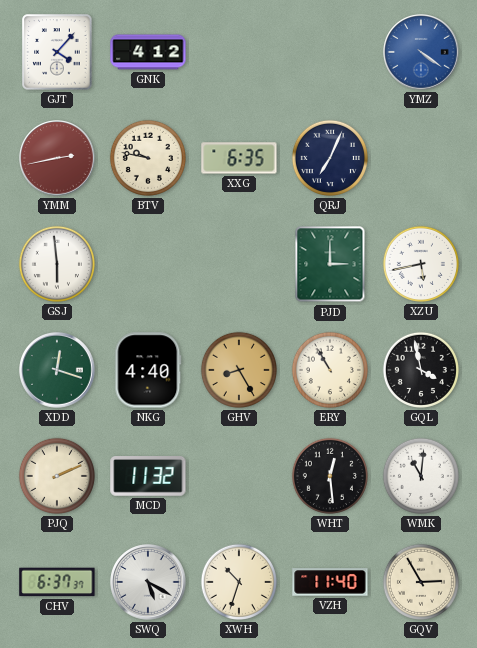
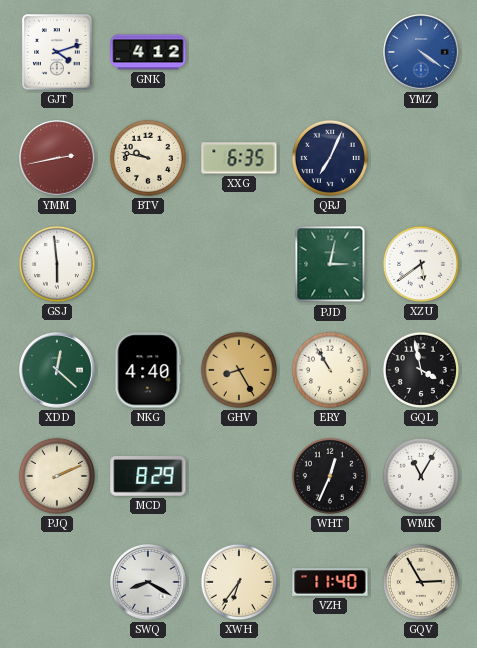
GJT: 4:07 -> 4:12 (57, 52)
PJD: 3:00 -> 3:02 (330, 264)
XZU: 5:43 -> 5:39 (421, 264)
XDD: 12:18 -> 12:22 (57, 370)
MCD: 11:32 -> 8:29 (148, 477)
WHT: 12:29 -> 12:34 (330, 476)
WMK: 11:01 -> 11:05 (421, 476)
CHV: 6:37 -> none (57, 582)
SWQ: 5:20 -> 8:20 (148, 582)
XWH: 10:33 -> 6:36 (239, 582)
